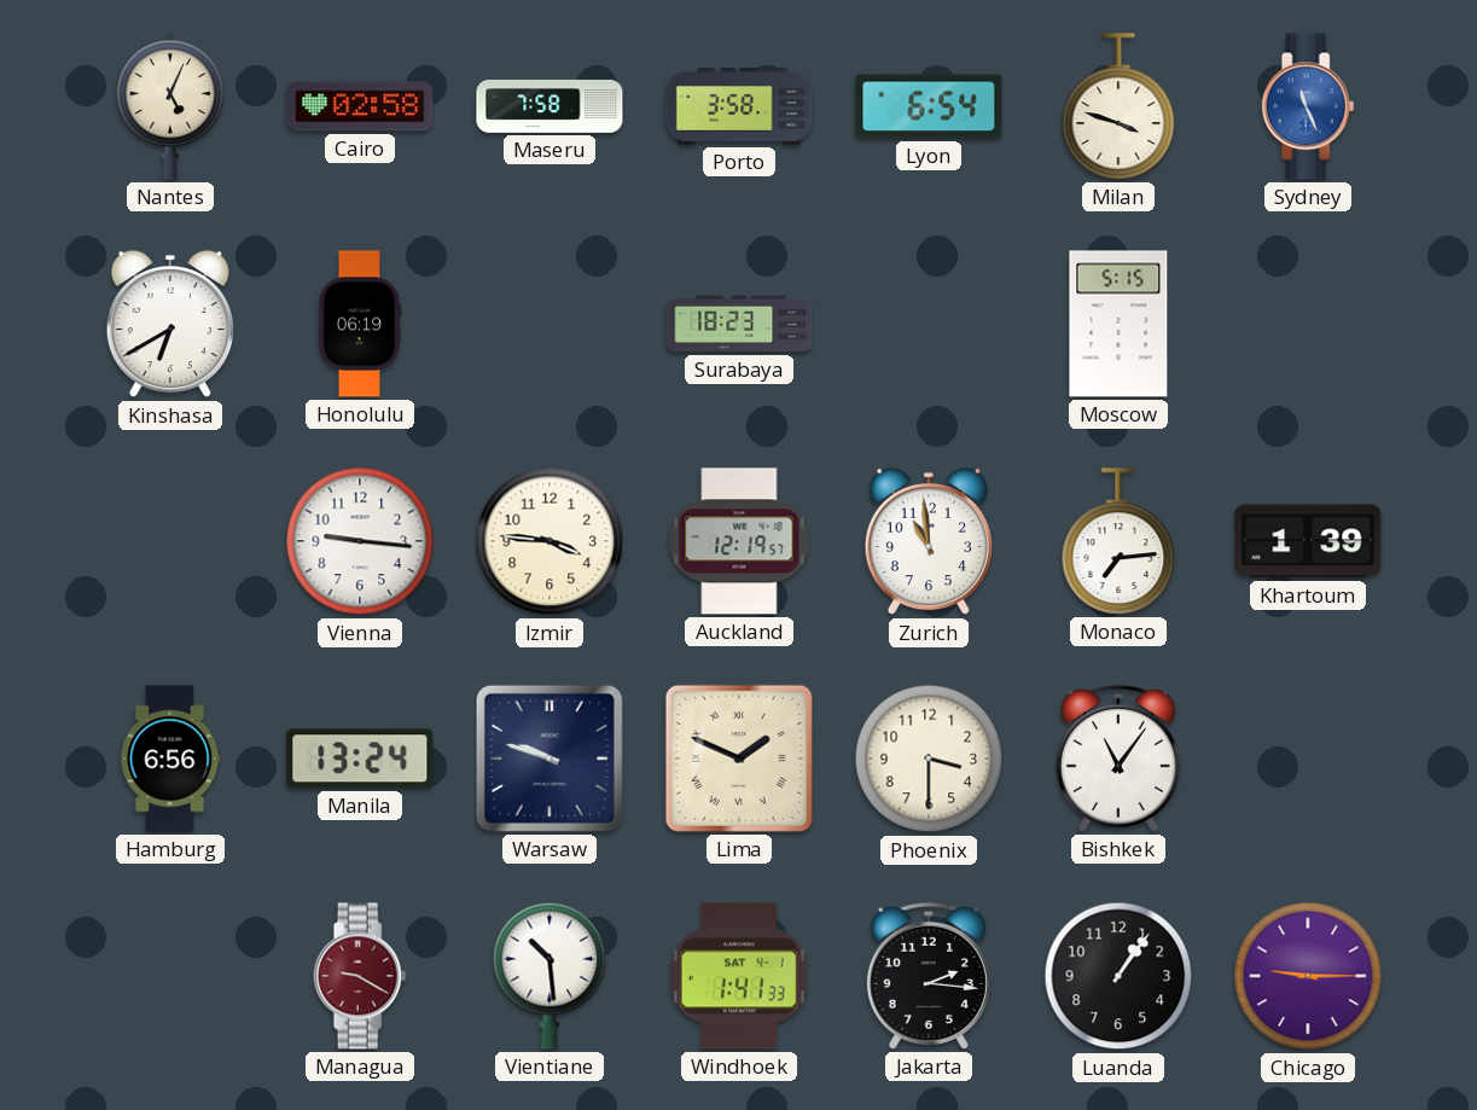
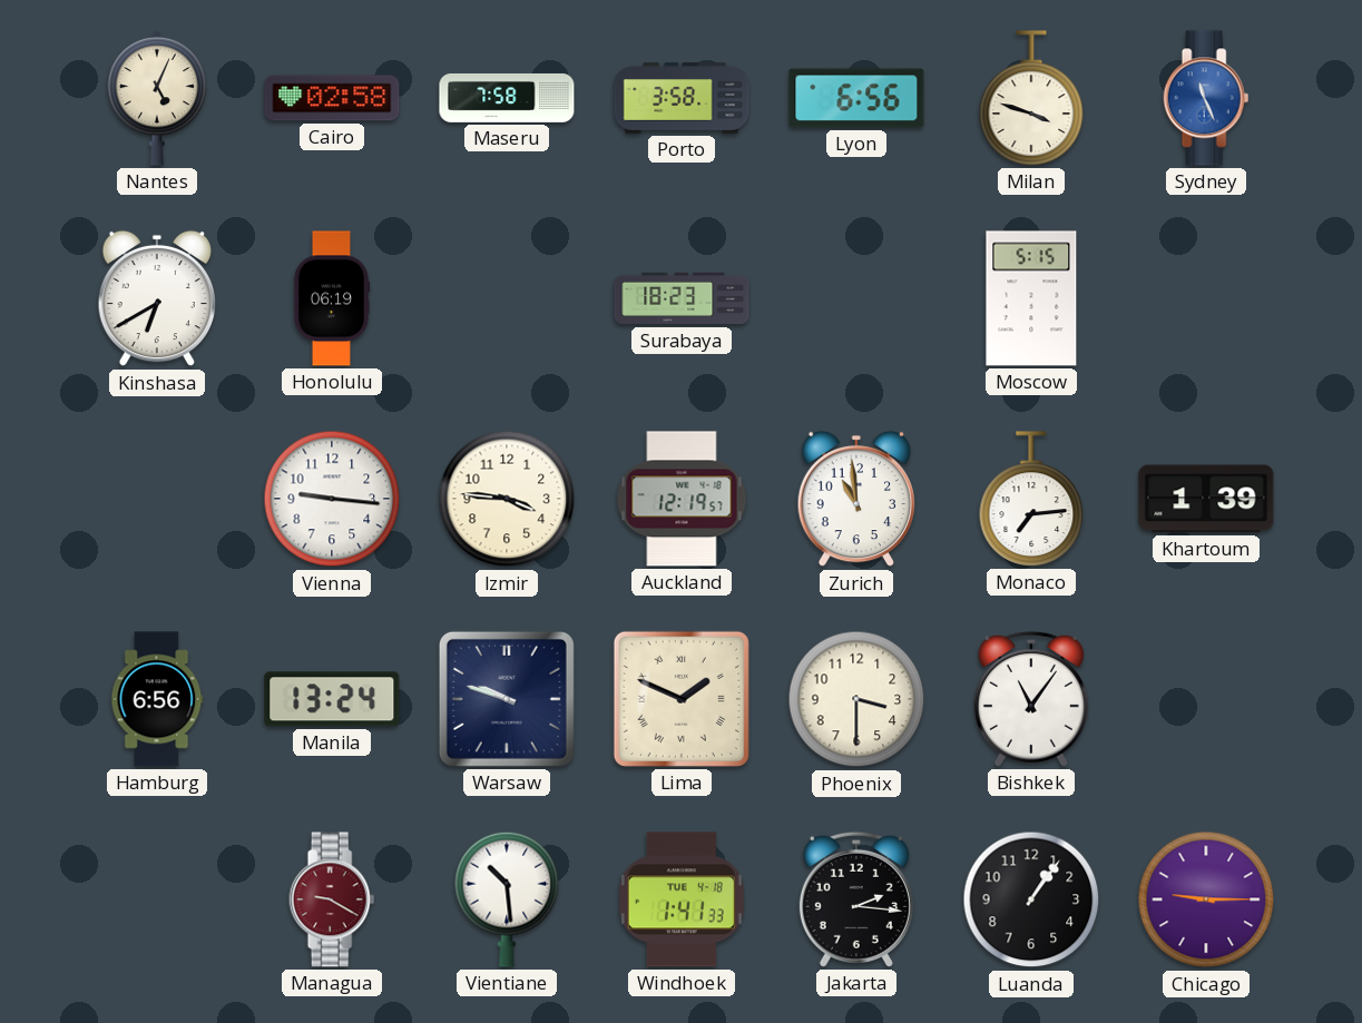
Lyon: 6:54 -> 6:56 (856, 98)
Windhoek date: SAT 4-1 -> TUE 4-18 (682, 899)
